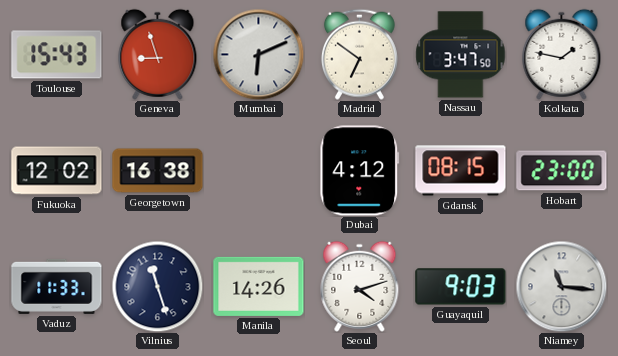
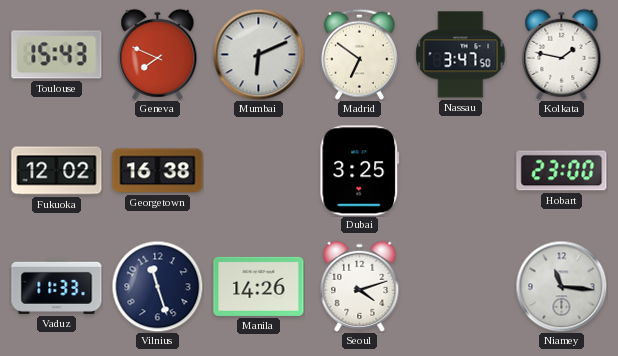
Geneva: 8:57 -> 7:49 (158, 54)
Dubai: 4:12 -> 3:25 (360, 171)
Gdansk: 08:15 -> none (461, 171)
Guayaquil: 9:03 -> none (461, 287)
